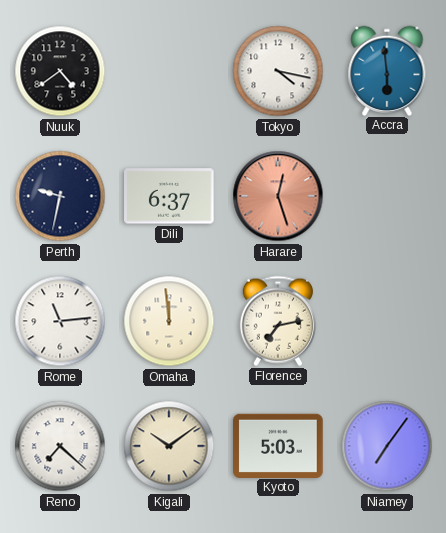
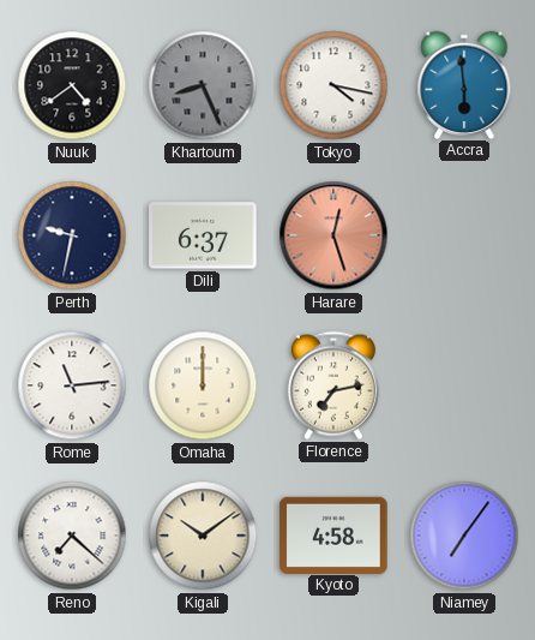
Khartoum: none -> 8:26 (203, 85)
Omaha: 11:59 -> 12:00 (203, 385)
Kyoto: 5:03 -> 4:58 (333, 534)
